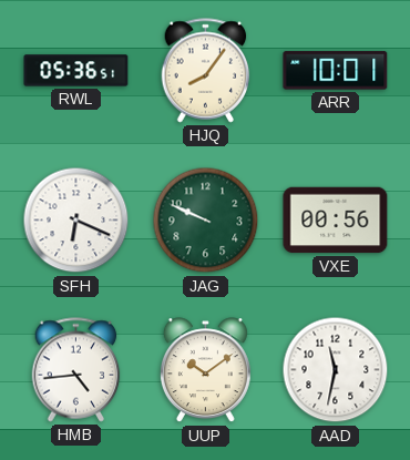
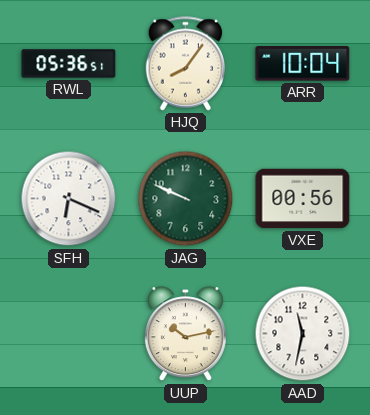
ARR: 10:01 -> 10:04 (303, 64)
HMB: 4:44 -> none (76, 370)
UUP: 10:09 -> 10:13 (185, 334)
